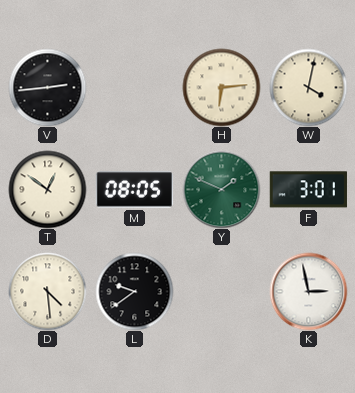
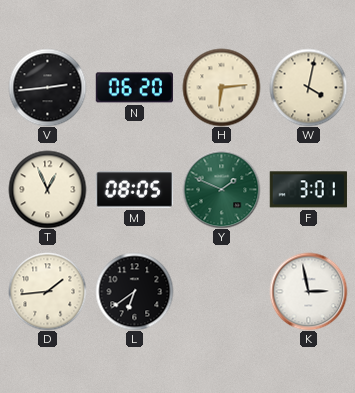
N: none -> 06:20 (134, 88)
T: 12:51 -> 12:56 (47, 189)
D: 4:29 -> 1:44 (47, 291)
L: 9:39 -> 6:39 (134, 291)
